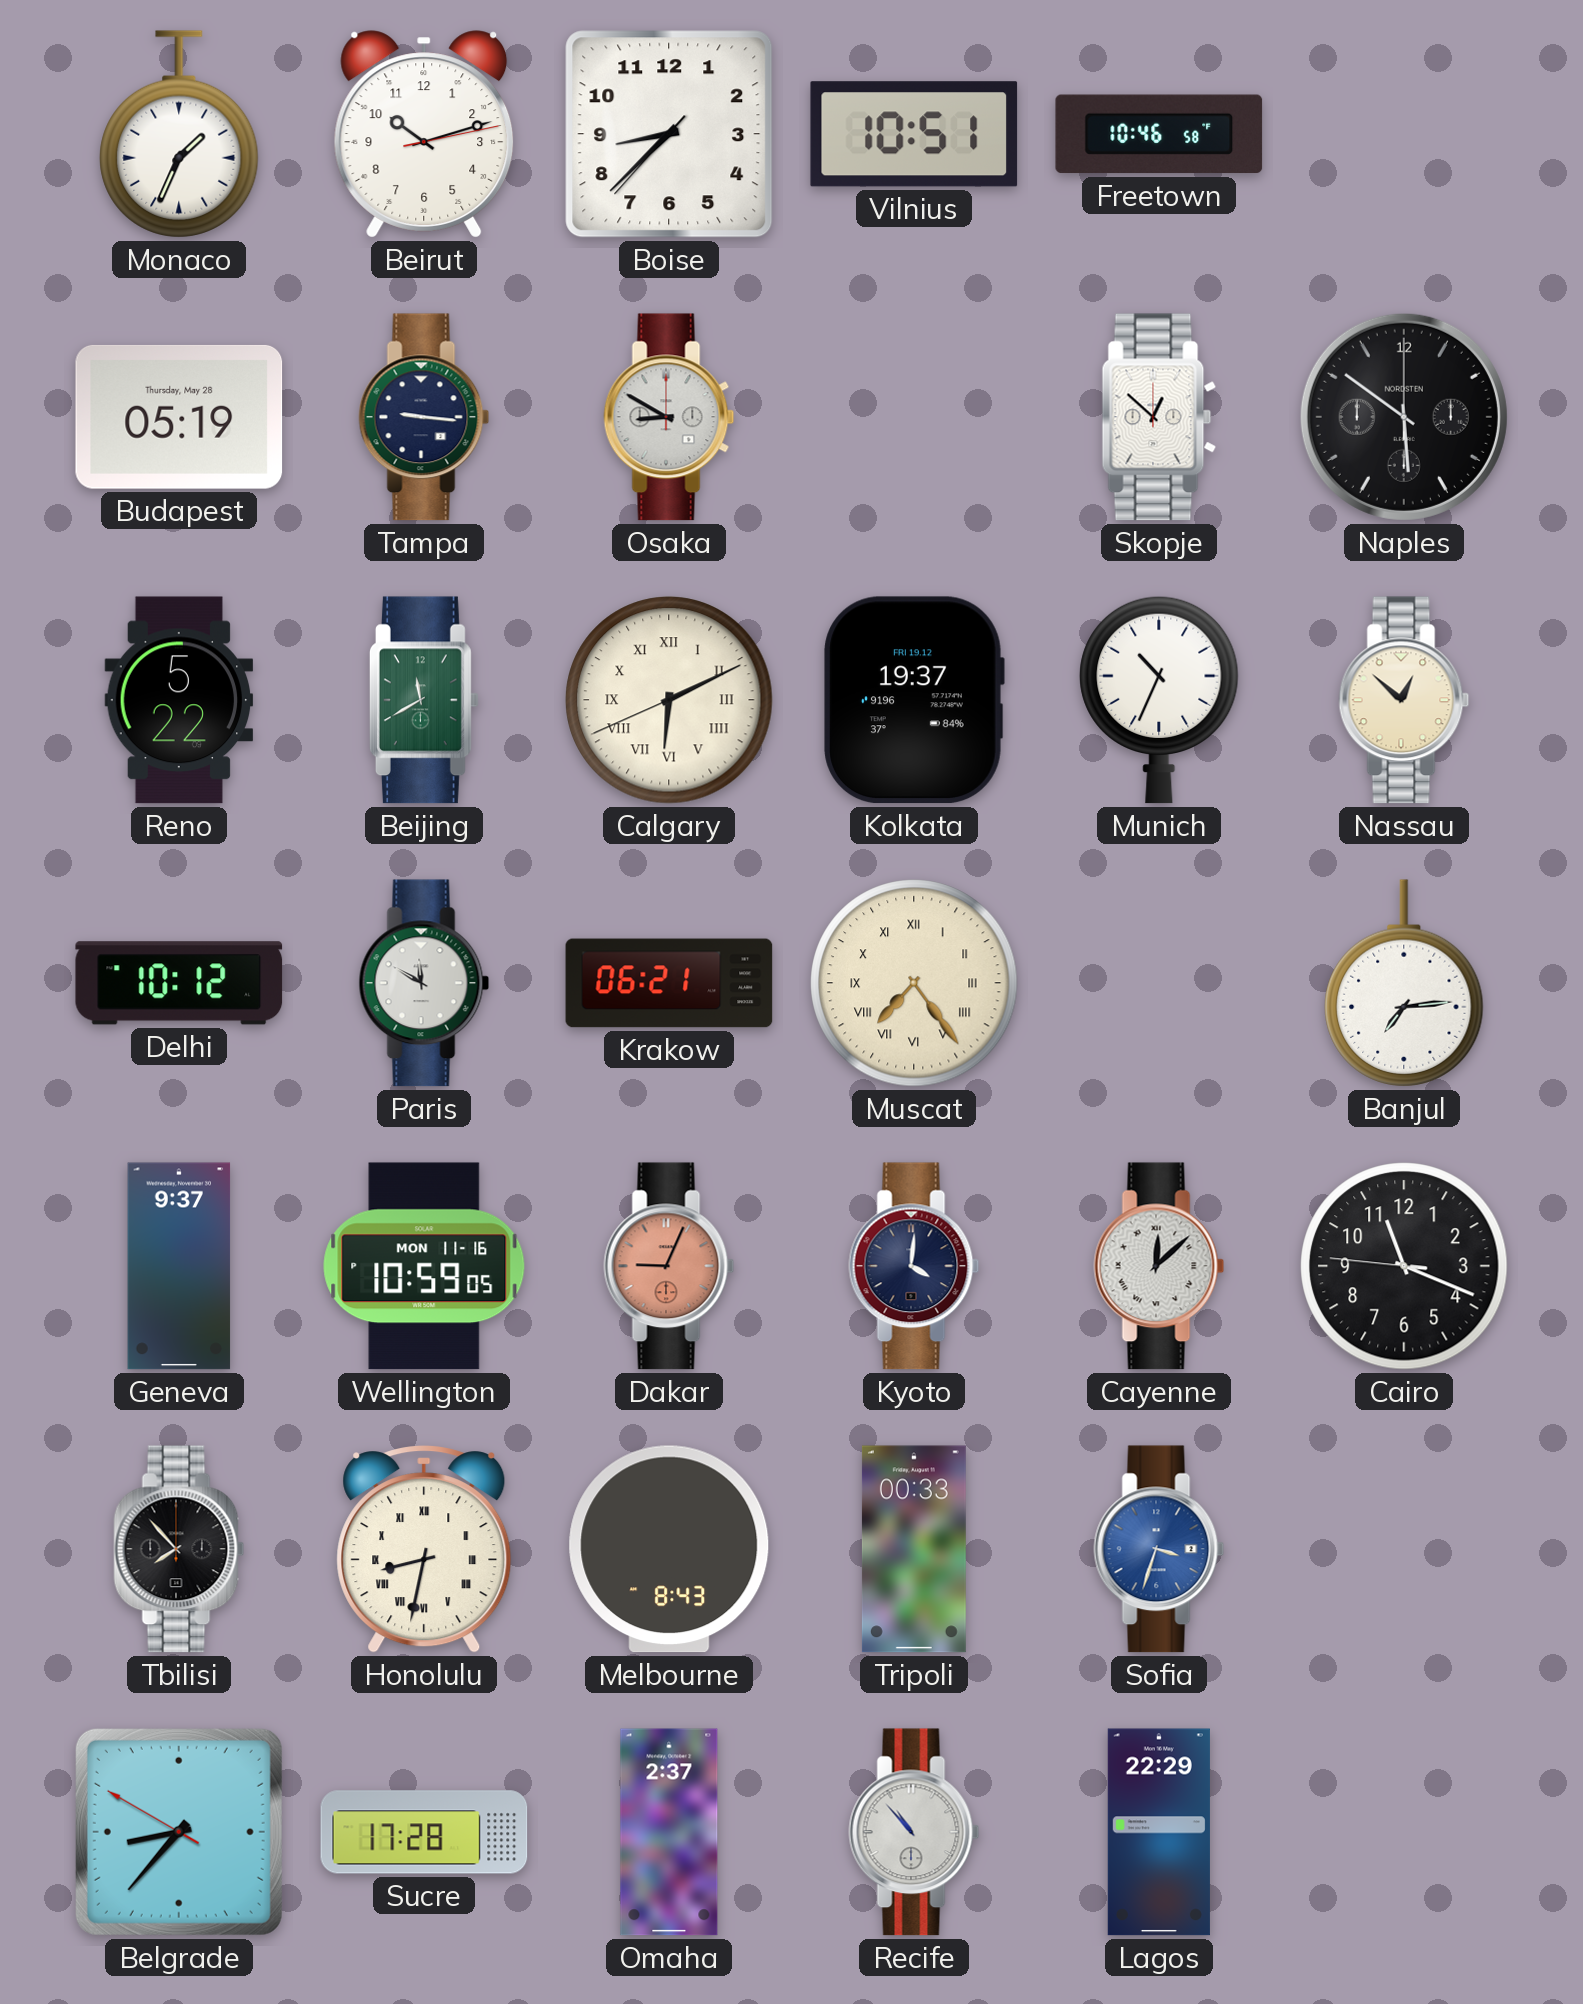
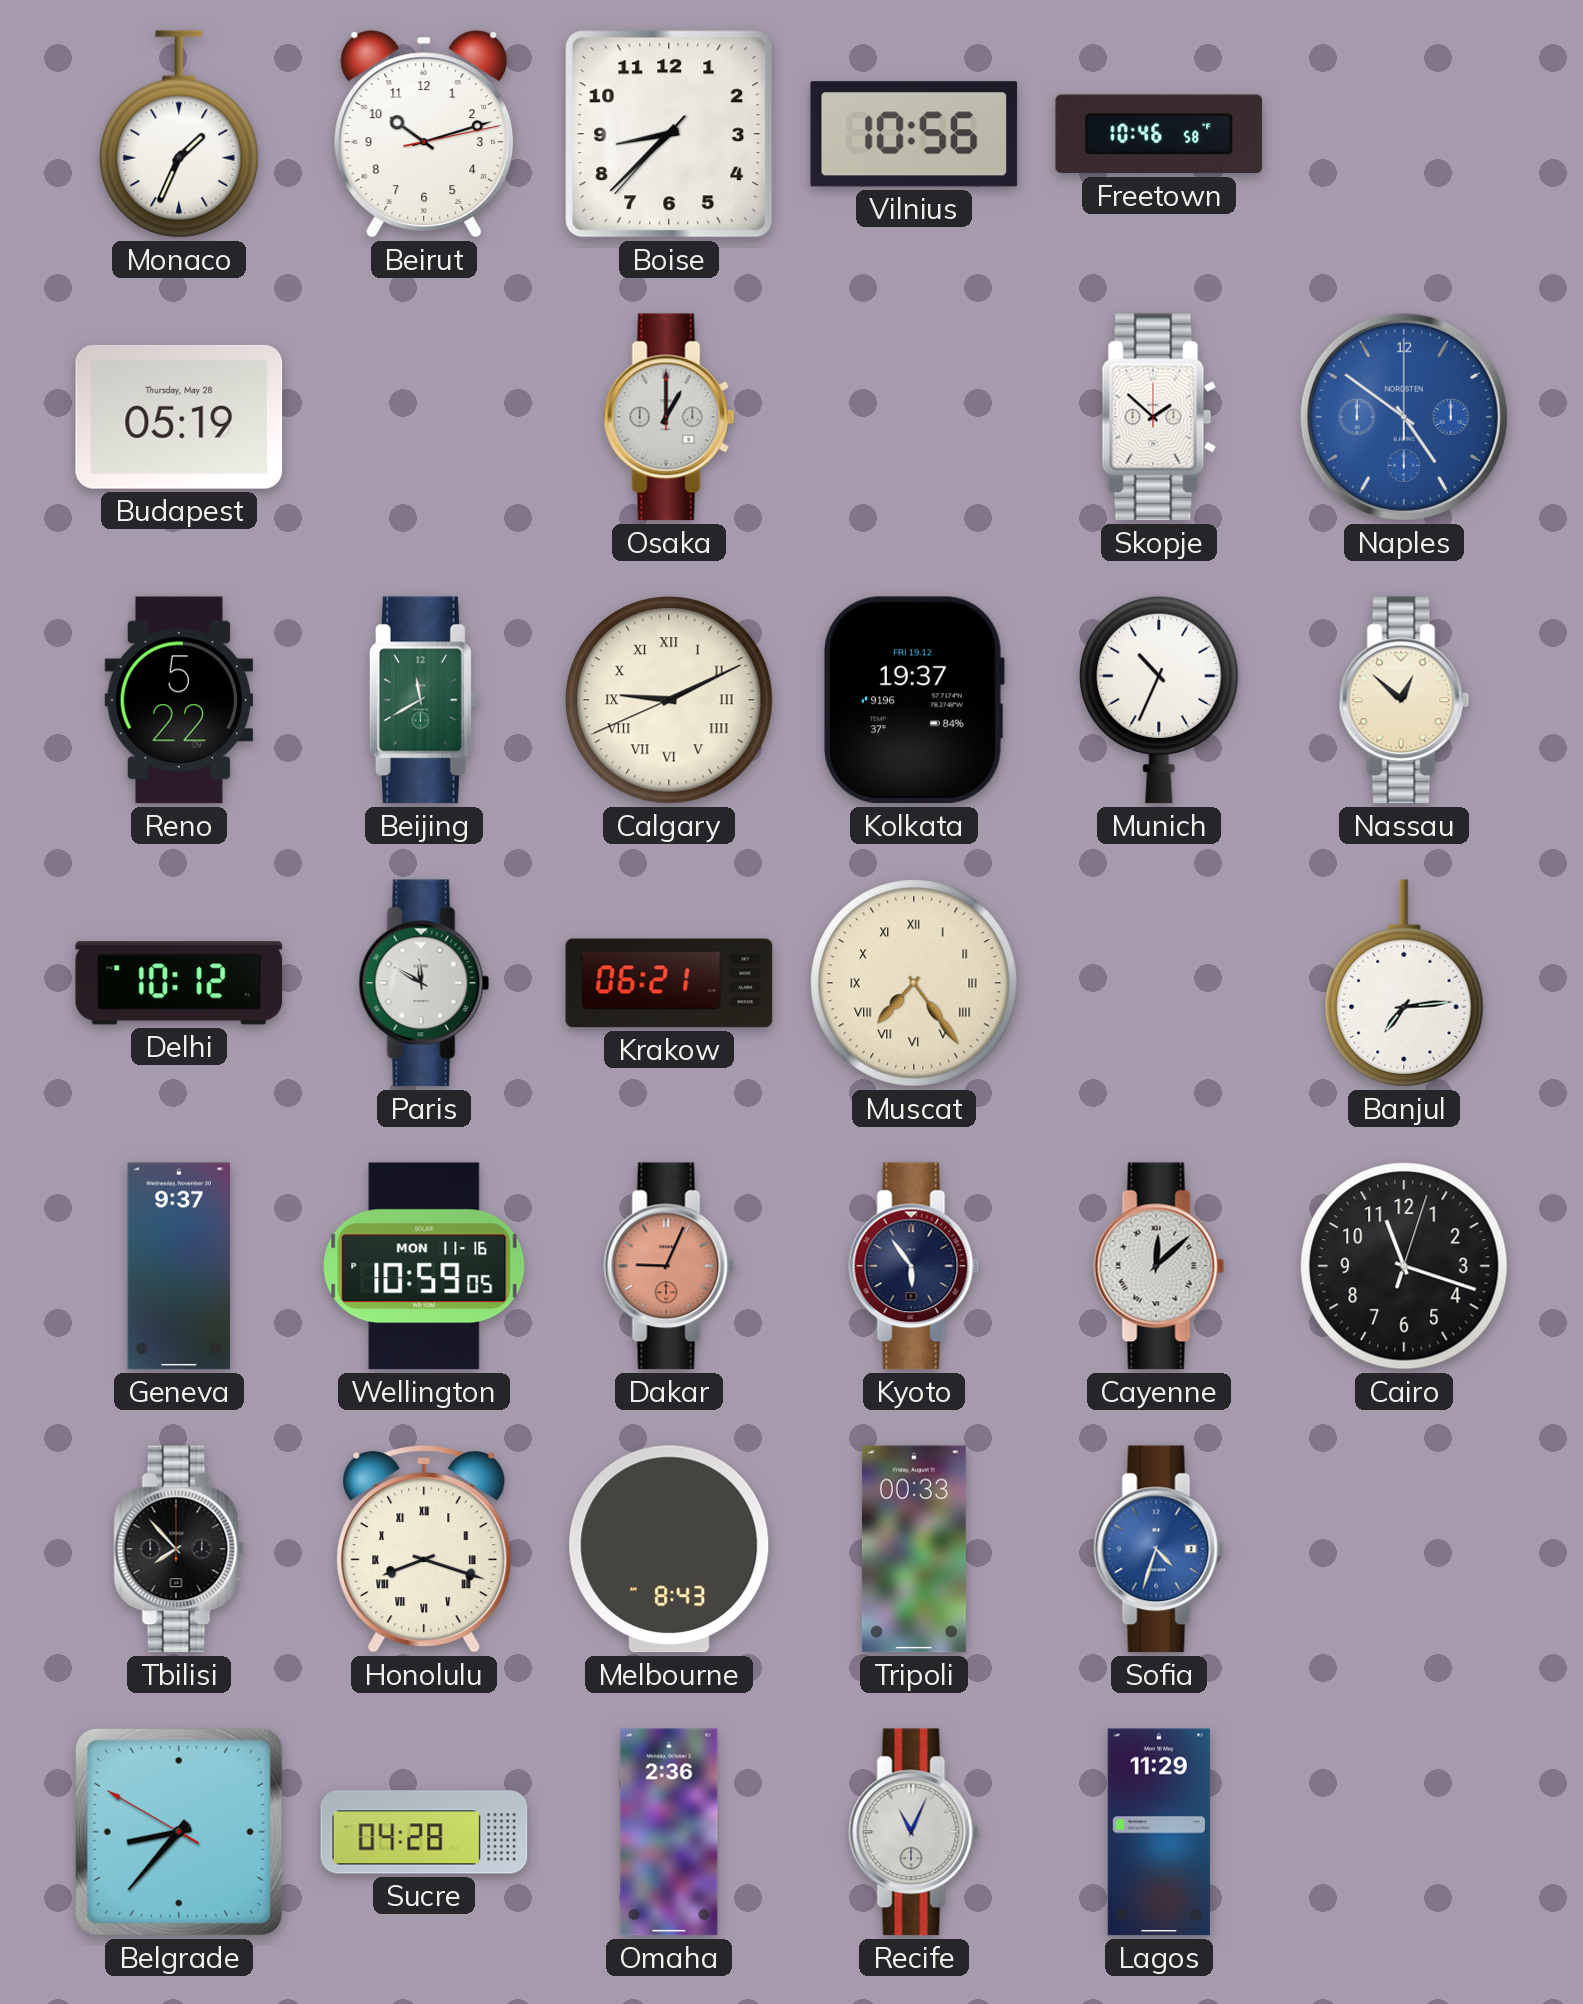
Vilnius: 10:51 -> 10:56 (914, 134)
Tampa: 9:16 -> none (424, 417)
Osaka: 8:50 -> 1:00 (669, 417)
Skopje: 12:52 -> 1:52 (1159, 417)
Naples: 5:51 -> 4:51 (1404, 417)
Naples dial: black -> blue (1404, 417)
Calgary: 6:10 -> 9:10 (669, 700)
Kyoto: 4:01 -> 5:54 (914, 1266)
Cairo: 11:18:46 -> 11:18:03 (1404, 1266)
Honolulu: 8:32 -> 8:18 (424, 1549)
Sofia: 3:33 -> 4:33 (1159, 1549)
Sucre: 17:28 -> 04:28 (424, 1832)
Omaha: 2:37 -> 2:36 (669, 1832)
Recife: 10:53 -> 11:04 (914, 1832)
Lagos: 22:29 -> 11:29 (1159, 1832)
